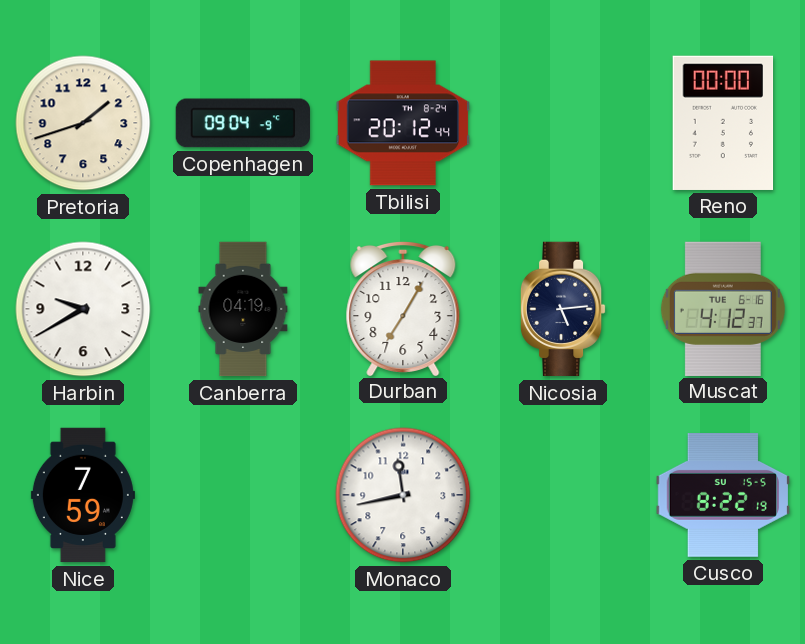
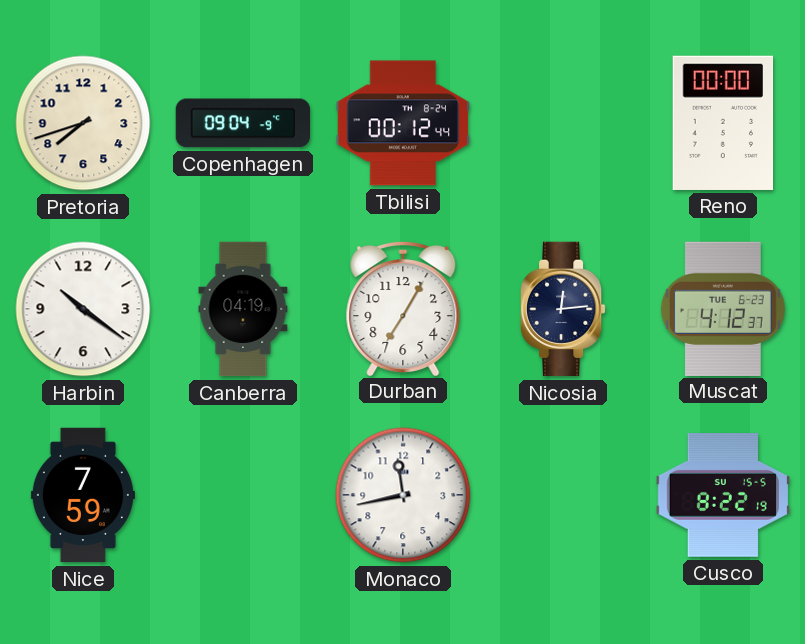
Pretoria: 1:42 -> 7:42 (83, 123)
Tbilisi: 20:12 -> 00:12 (402, 123)
Harbin: 9:40 -> 10:21 (83, 309)
Nicosia: 5:14 -> 12:14 (563, 309)
Muscat date: TUE 6-16 -> TUE 6-23 (723, 308)
